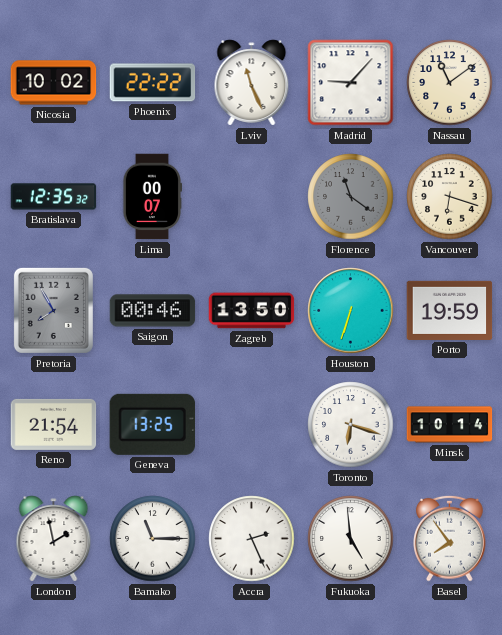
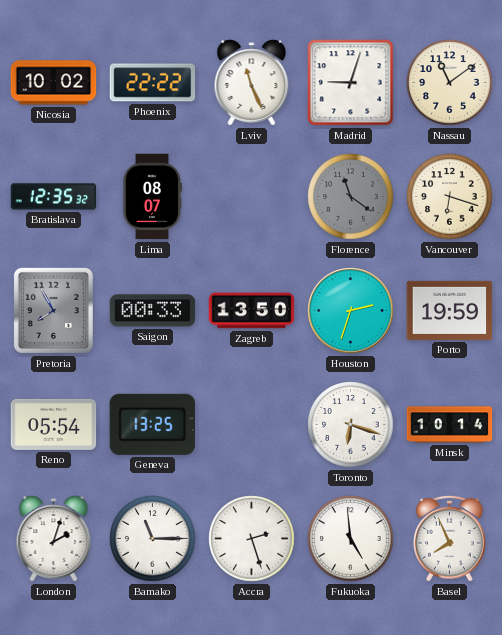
Madrid: 9:07 -> 9:03 (351, 83)
Lima: 00:07 -> 08:07 (151, 197)
Saigon: 00:46 -> 00:33 (153, 311)
Houston: 6:33 -> 2:33 (351, 311)
Reno: 21:54 -> 05:54 (54, 424)
London: 1:58 -> 2:03 (54, 539)
Accra: 2:26 -> 2:27 (252, 539)
Basel: 7:54 -> 7:56 (450, 538)
